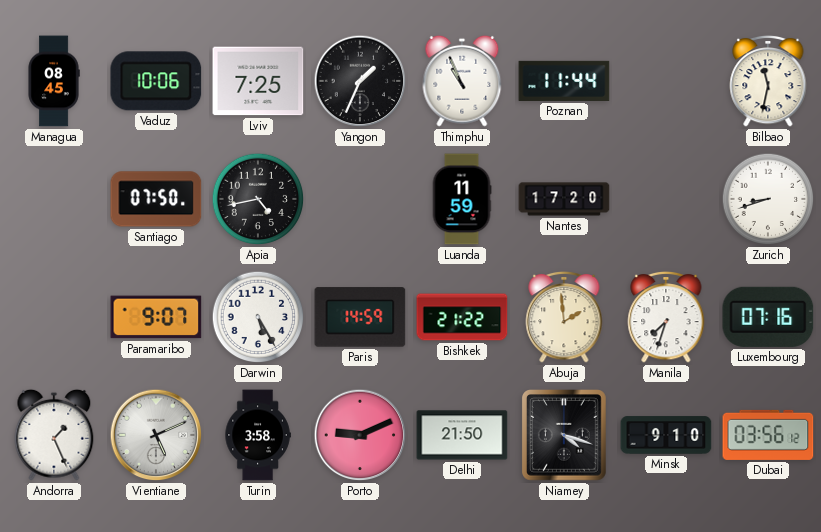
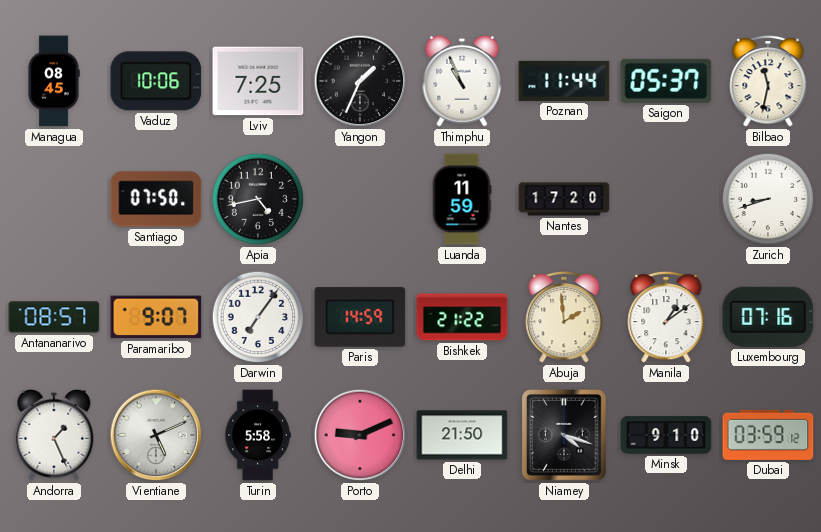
Saigon: none -> 05:37 (666, 81)
Antananarivo: none -> 08:57 (54, 317)
Darwin: 5:25 -> 7:06 (258, 317)
Manila: 7:33 -> 1:09 (666, 317)
Turin: 3:58 -> 5:58 (258, 435)
Dubai: 03:56 -> 03:59 (768, 435)
